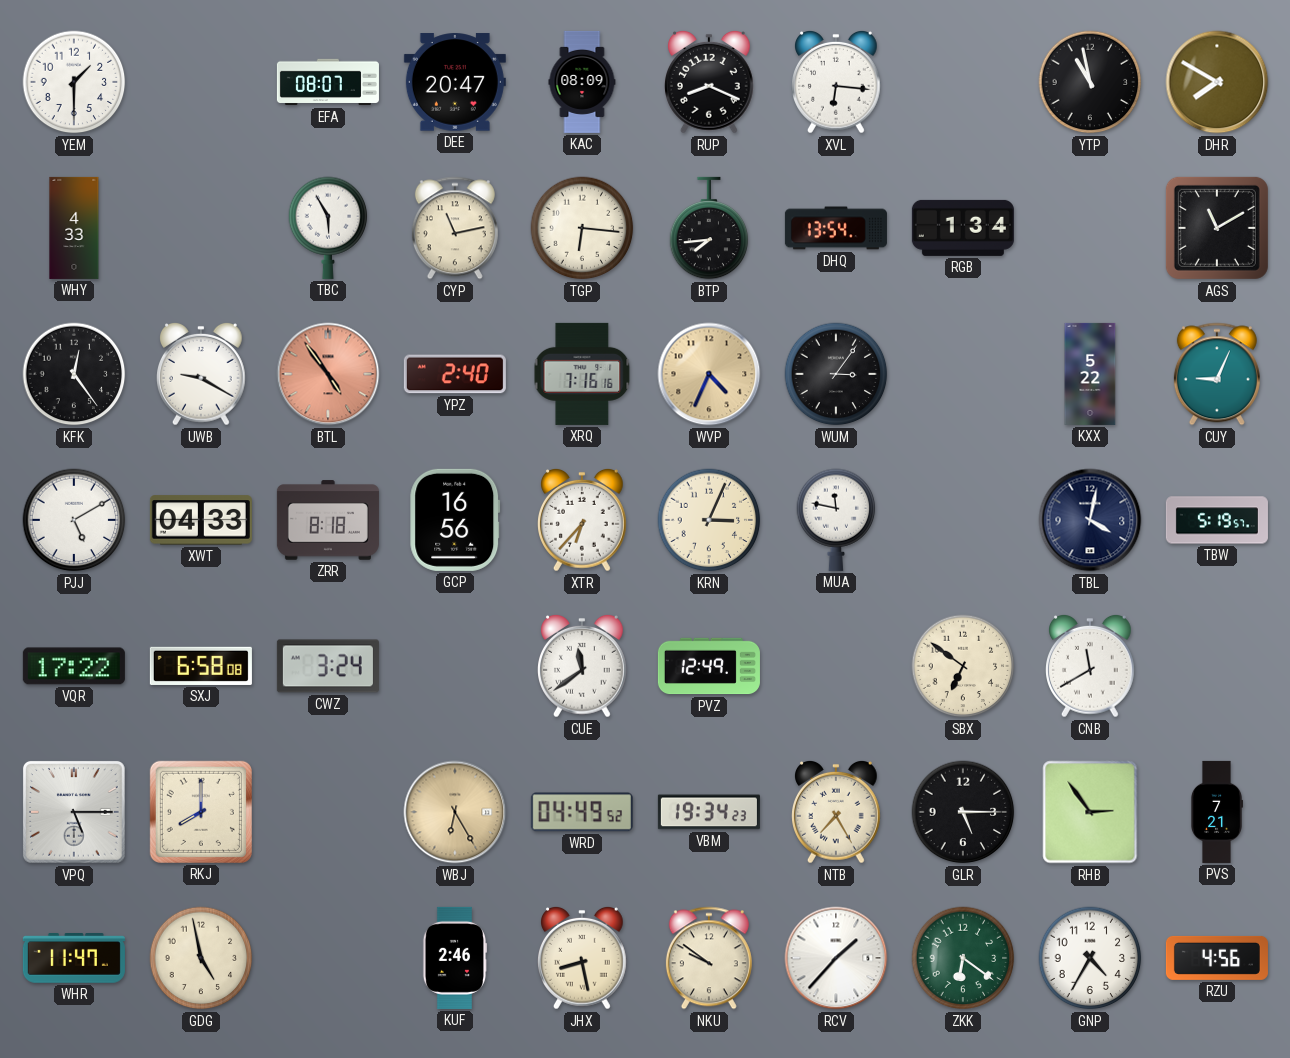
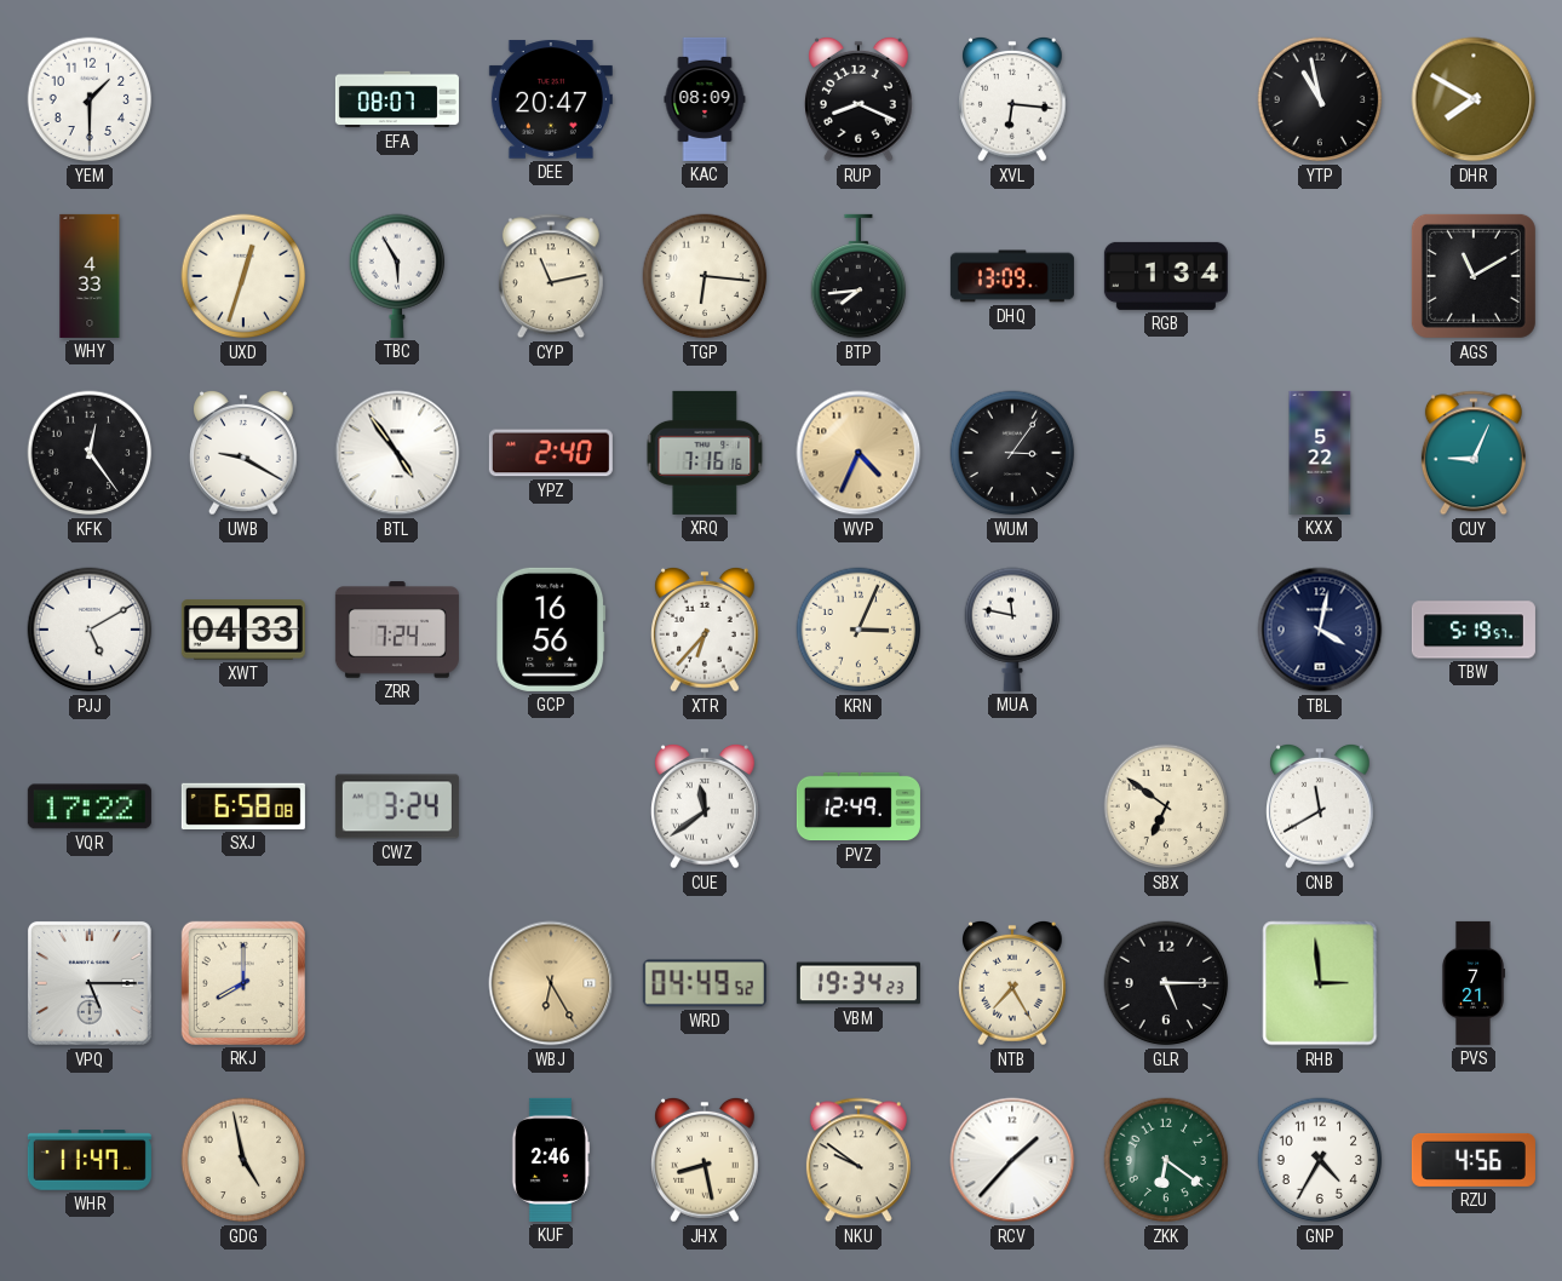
UXD: none -> 12:33 (243, 276)
DHQ: 13:54 -> 13:09 (1012, 276)
BTL dial: salmon -> white (397, 453)
ZRR: 8:18 -> 7:24 (397, 630)
RHB: 2:54 -> 2:59 (1320, 983)
